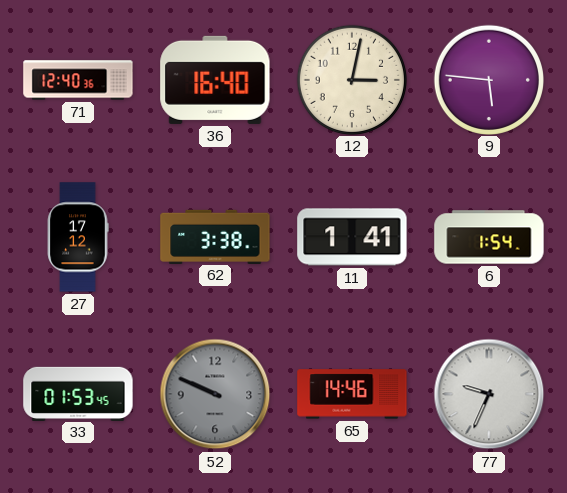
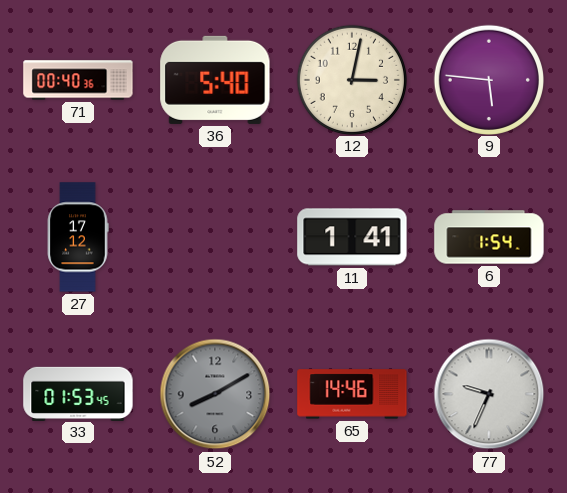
71: 12:40 -> 00:40 (78, 80)
36: 16:40 -> 5:40 (215, 80)
62: 3:38 -> none (215, 236)
52: 9:49 -> 8:10 (215, 394)
